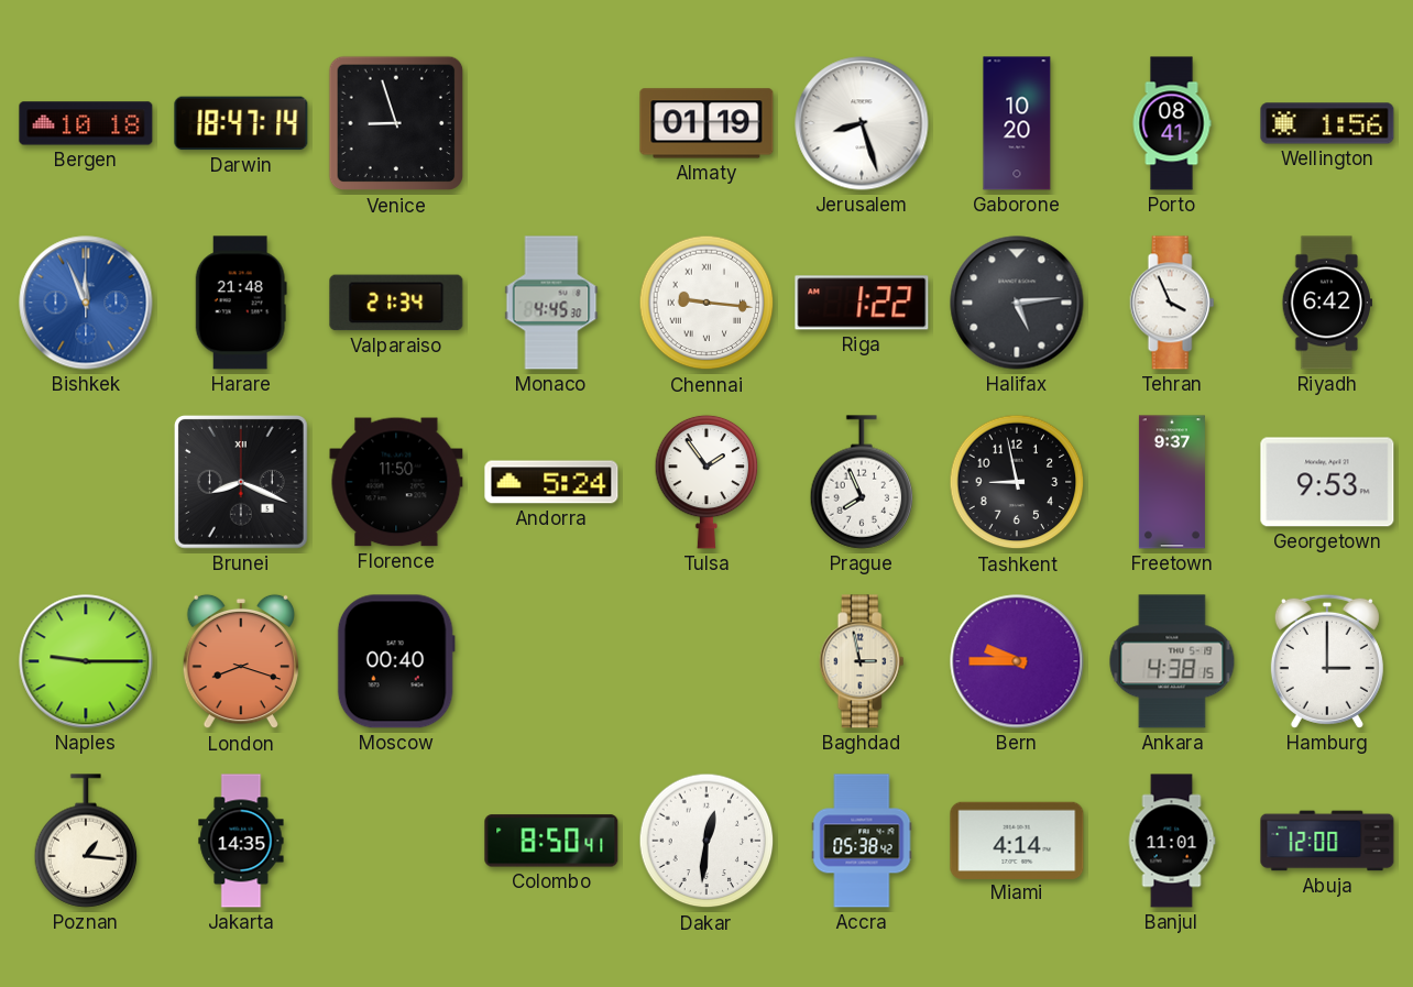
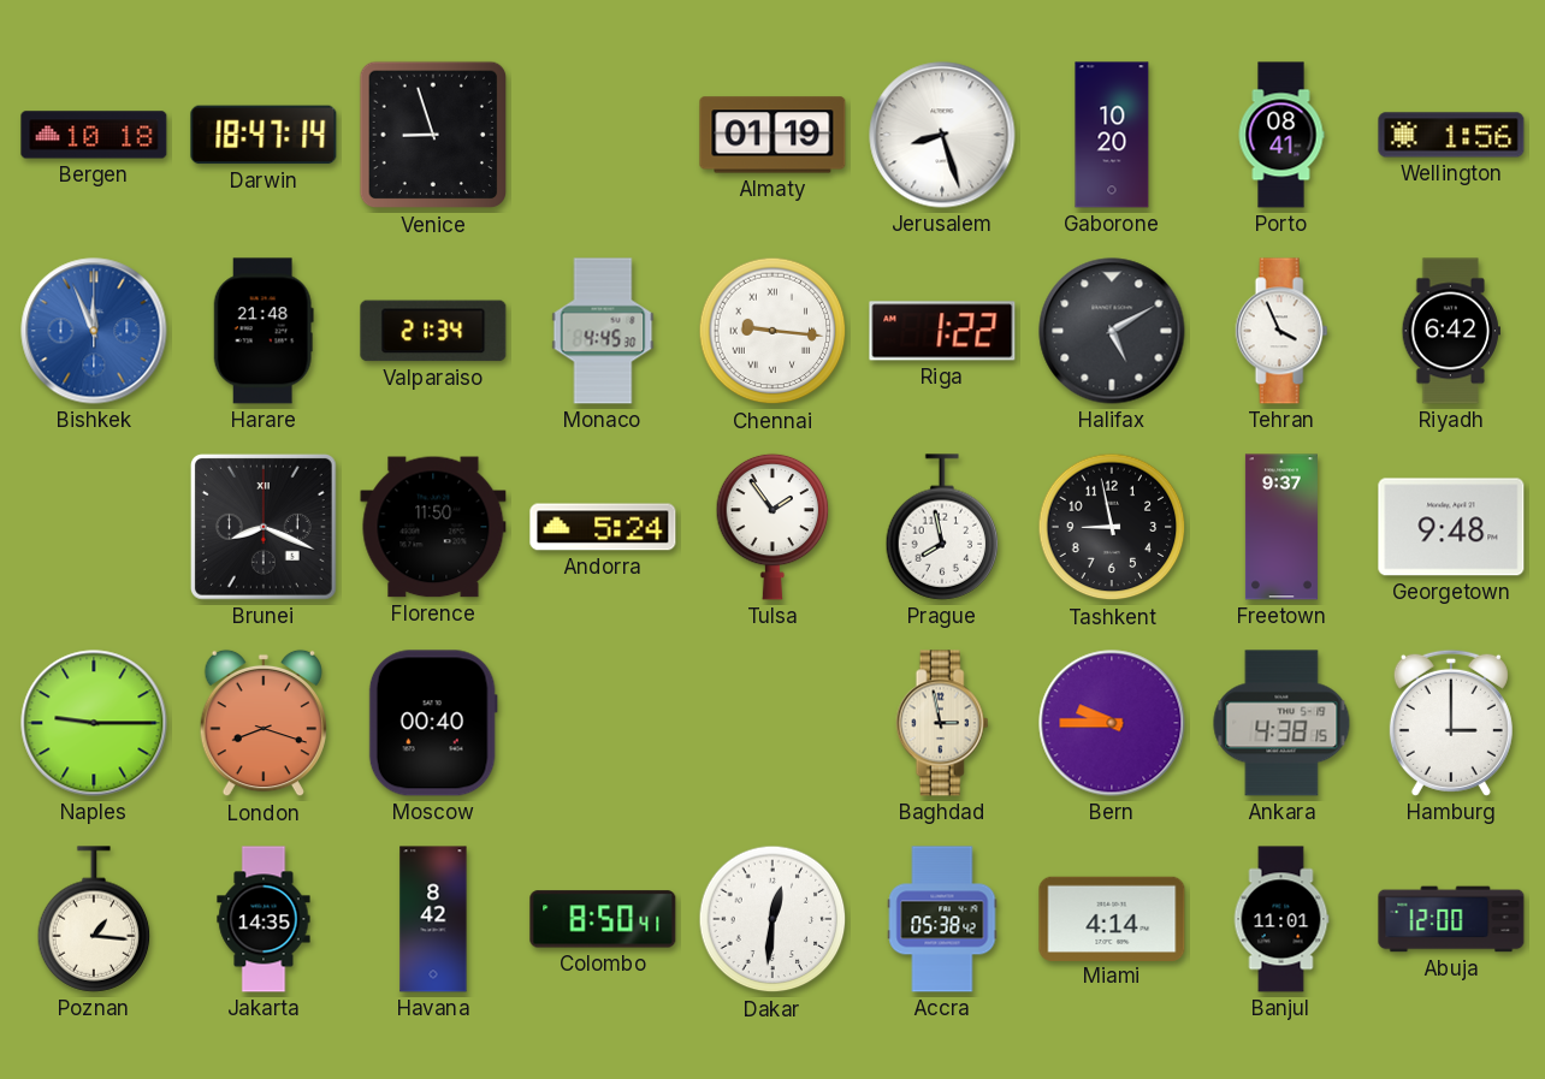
Halifax: 5:14 -> 5:10 (1112, 331)
Prague: 7:56 -> 7:58 (942, 527)
Georgetown: 9:53 -> 9:48 (1451, 527)
Havana: none -> 8:42 (433, 919)
